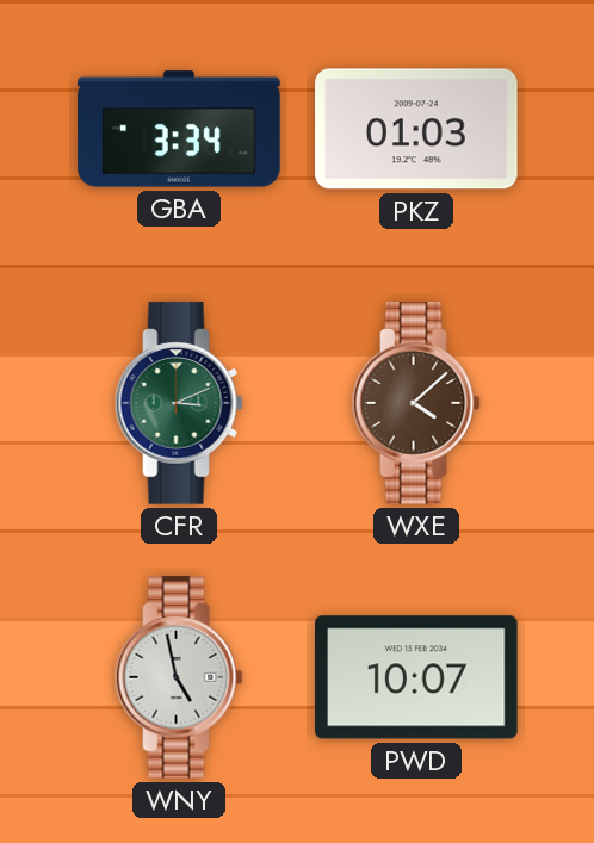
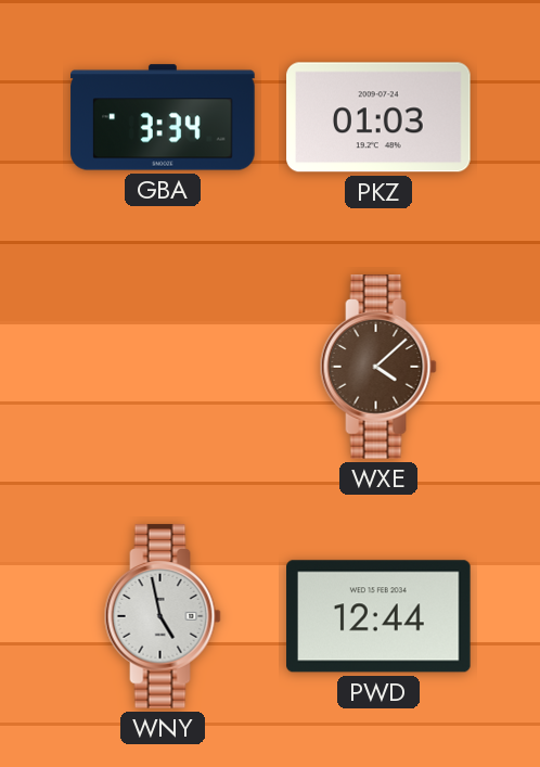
CFR: 3:11 -> none (179, 403)
PWD: 10:07 -> 12:44 (378, 616)
